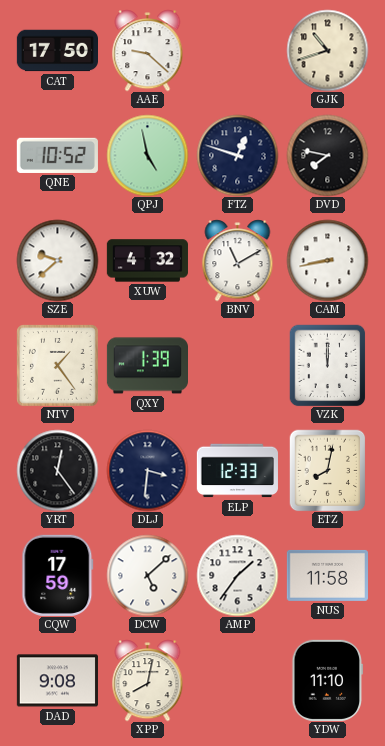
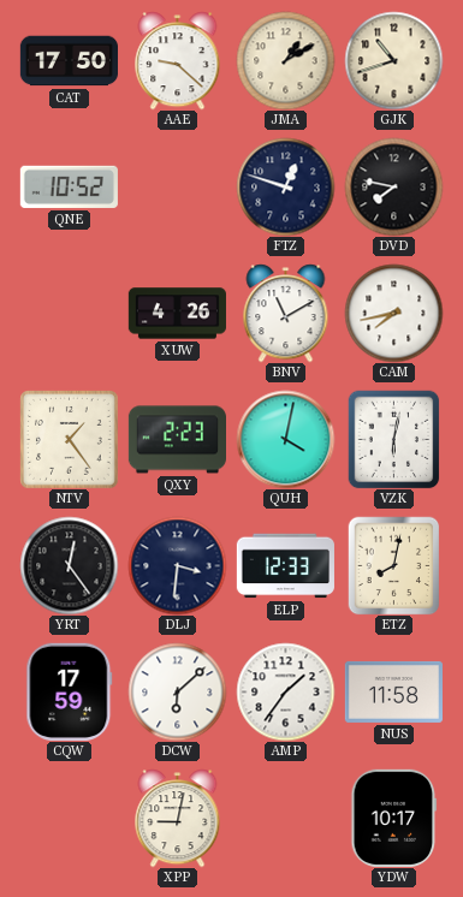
JMA: none -> 1:10 (285, 60)
QPJ: 4:58 -> none (147, 155)
SZE: 9:38 -> none (57, 260)
XUW: 4:32 -> 4:26 (177, 314)
CAM: 8:43 -> 7:43 (393, 313)
QXY: 1:39 -> 2:23 (177, 440)
QUH: none -> 4:02 (285, 439)
VZK: 12:00 -> 6:02 (394, 439)
DCW: 5:08 -> 6:08 (177, 691)
DAD: 9:08 -> none (57, 681)
XPP: 8:02 -> 9:02 (178, 818)
YDW: 11:10 -> 10:17 (394, 818)
